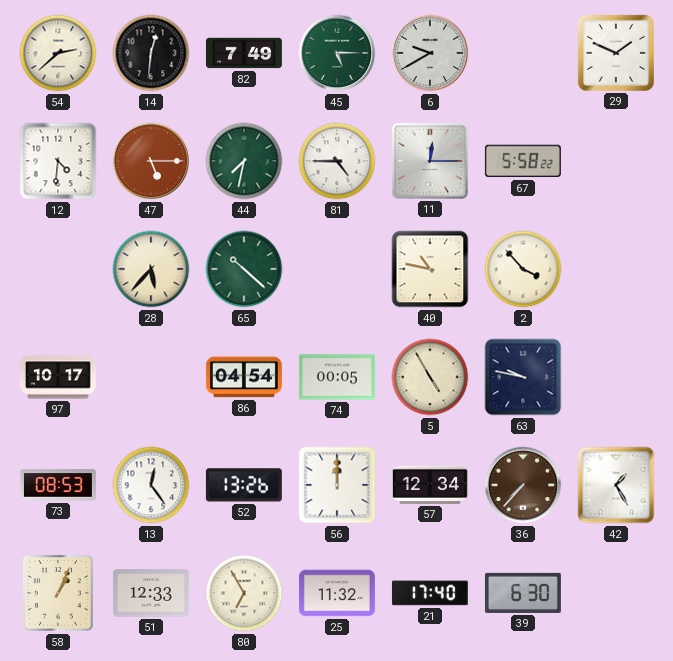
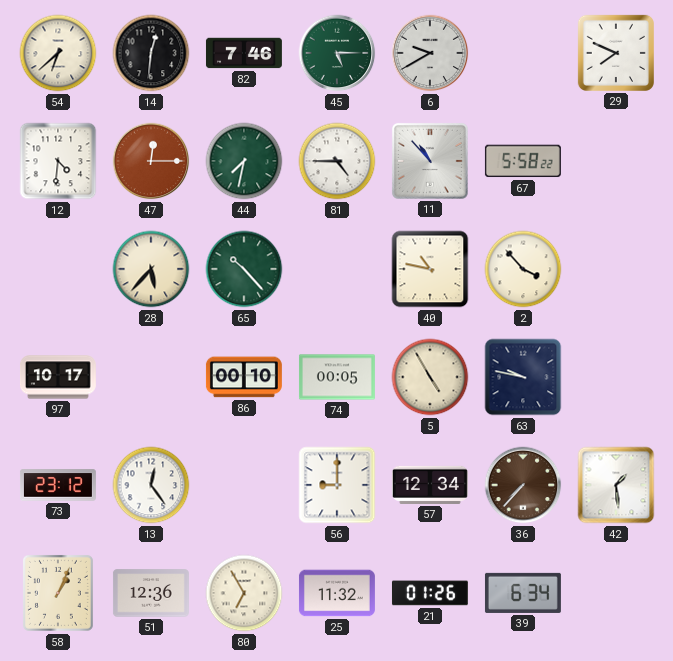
54: 2:38 -> 6:38 (58, 53)
82: 7:49 -> 7:46 (244, 53)
29: 1:49 -> 7:49 (616, 53)
47: 5:15 -> 12:15 (151, 161)
11: 12:15 -> 10:53 (430, 161)
65: 10:22 -> 10:23 (244, 269)
86: 04:54 -> 00:10 (244, 377)
73: 08:53 -> 23:12 (58, 485)
52: 13:26 -> none (244, 485)
56: 12:00 -> 9:00 (337, 485)
42: 1:25 -> 1:29 (616, 485)
51: 12:33 -> 12:36 (151, 593)
21: 17:40 -> 01:26 (430, 593)
39: 6:30 -> 6:34 (523, 593)
